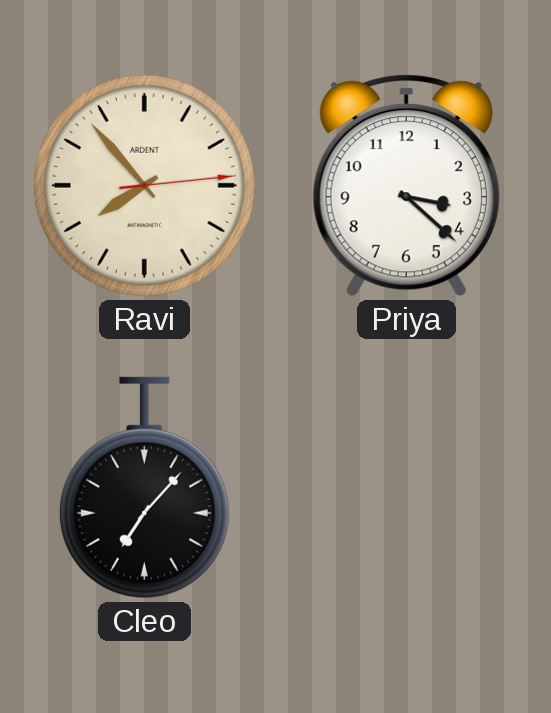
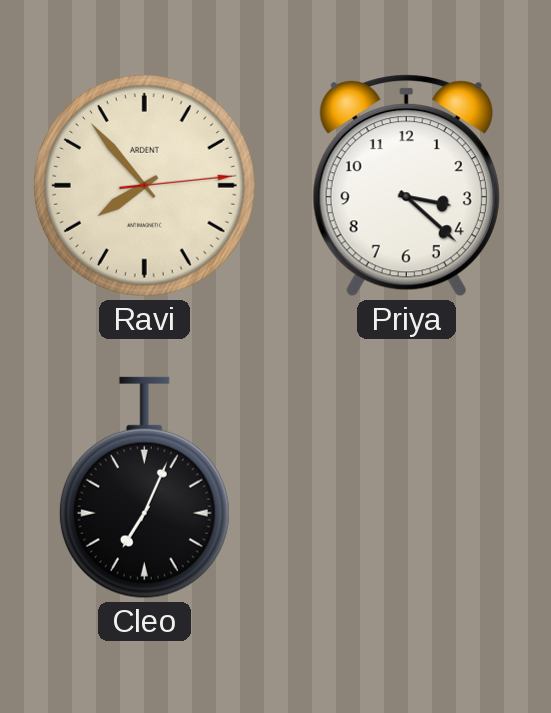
Cleo: 7:07 -> 7:04 (144, 488)
